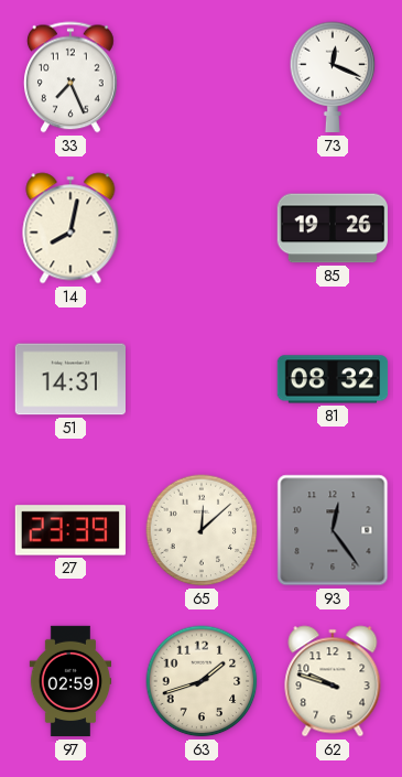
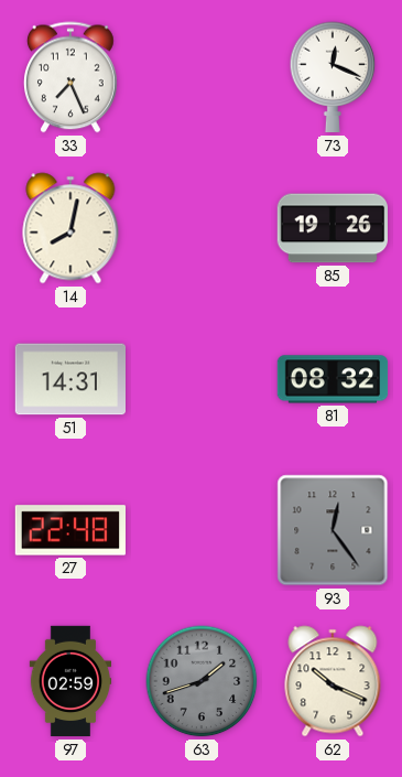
27: 23:39 -> 22:48 (69, 530)
65: 12:08 -> none (202, 530)
63 dial: cream -> grey (202, 681)
62: 9:48 -> 10:19 (333, 681)
